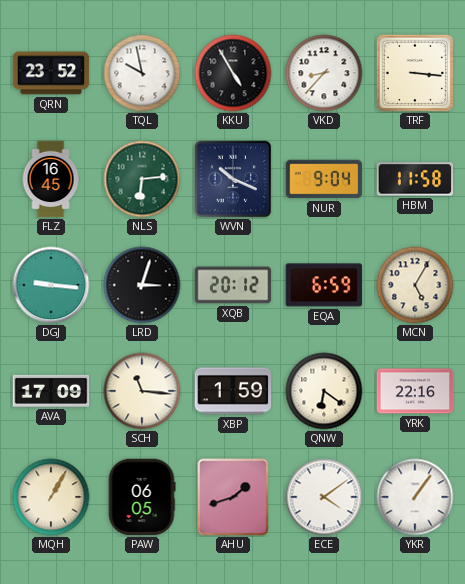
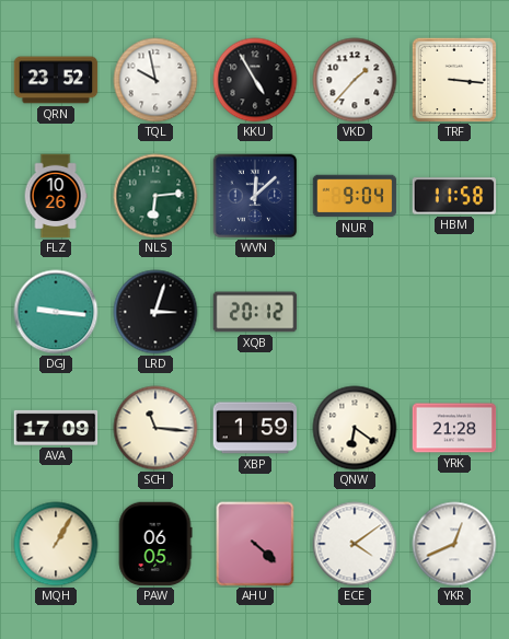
VKD: 8:37 -> 1:37 (355, 80)
FLZ: 16:45 -> 10:26 (56, 196)
WVN: 10:19 -> 12:08 (255, 196)
EQA: 6:59 -> none (324, 285)
MCN: 5:05 -> none (415, 285)
YRK: 22:16 -> 21:28 (454, 428)
AHU: 1:42 -> 4:22 (255, 544)
YKR: 1:06 -> 12:41 (454, 544)
